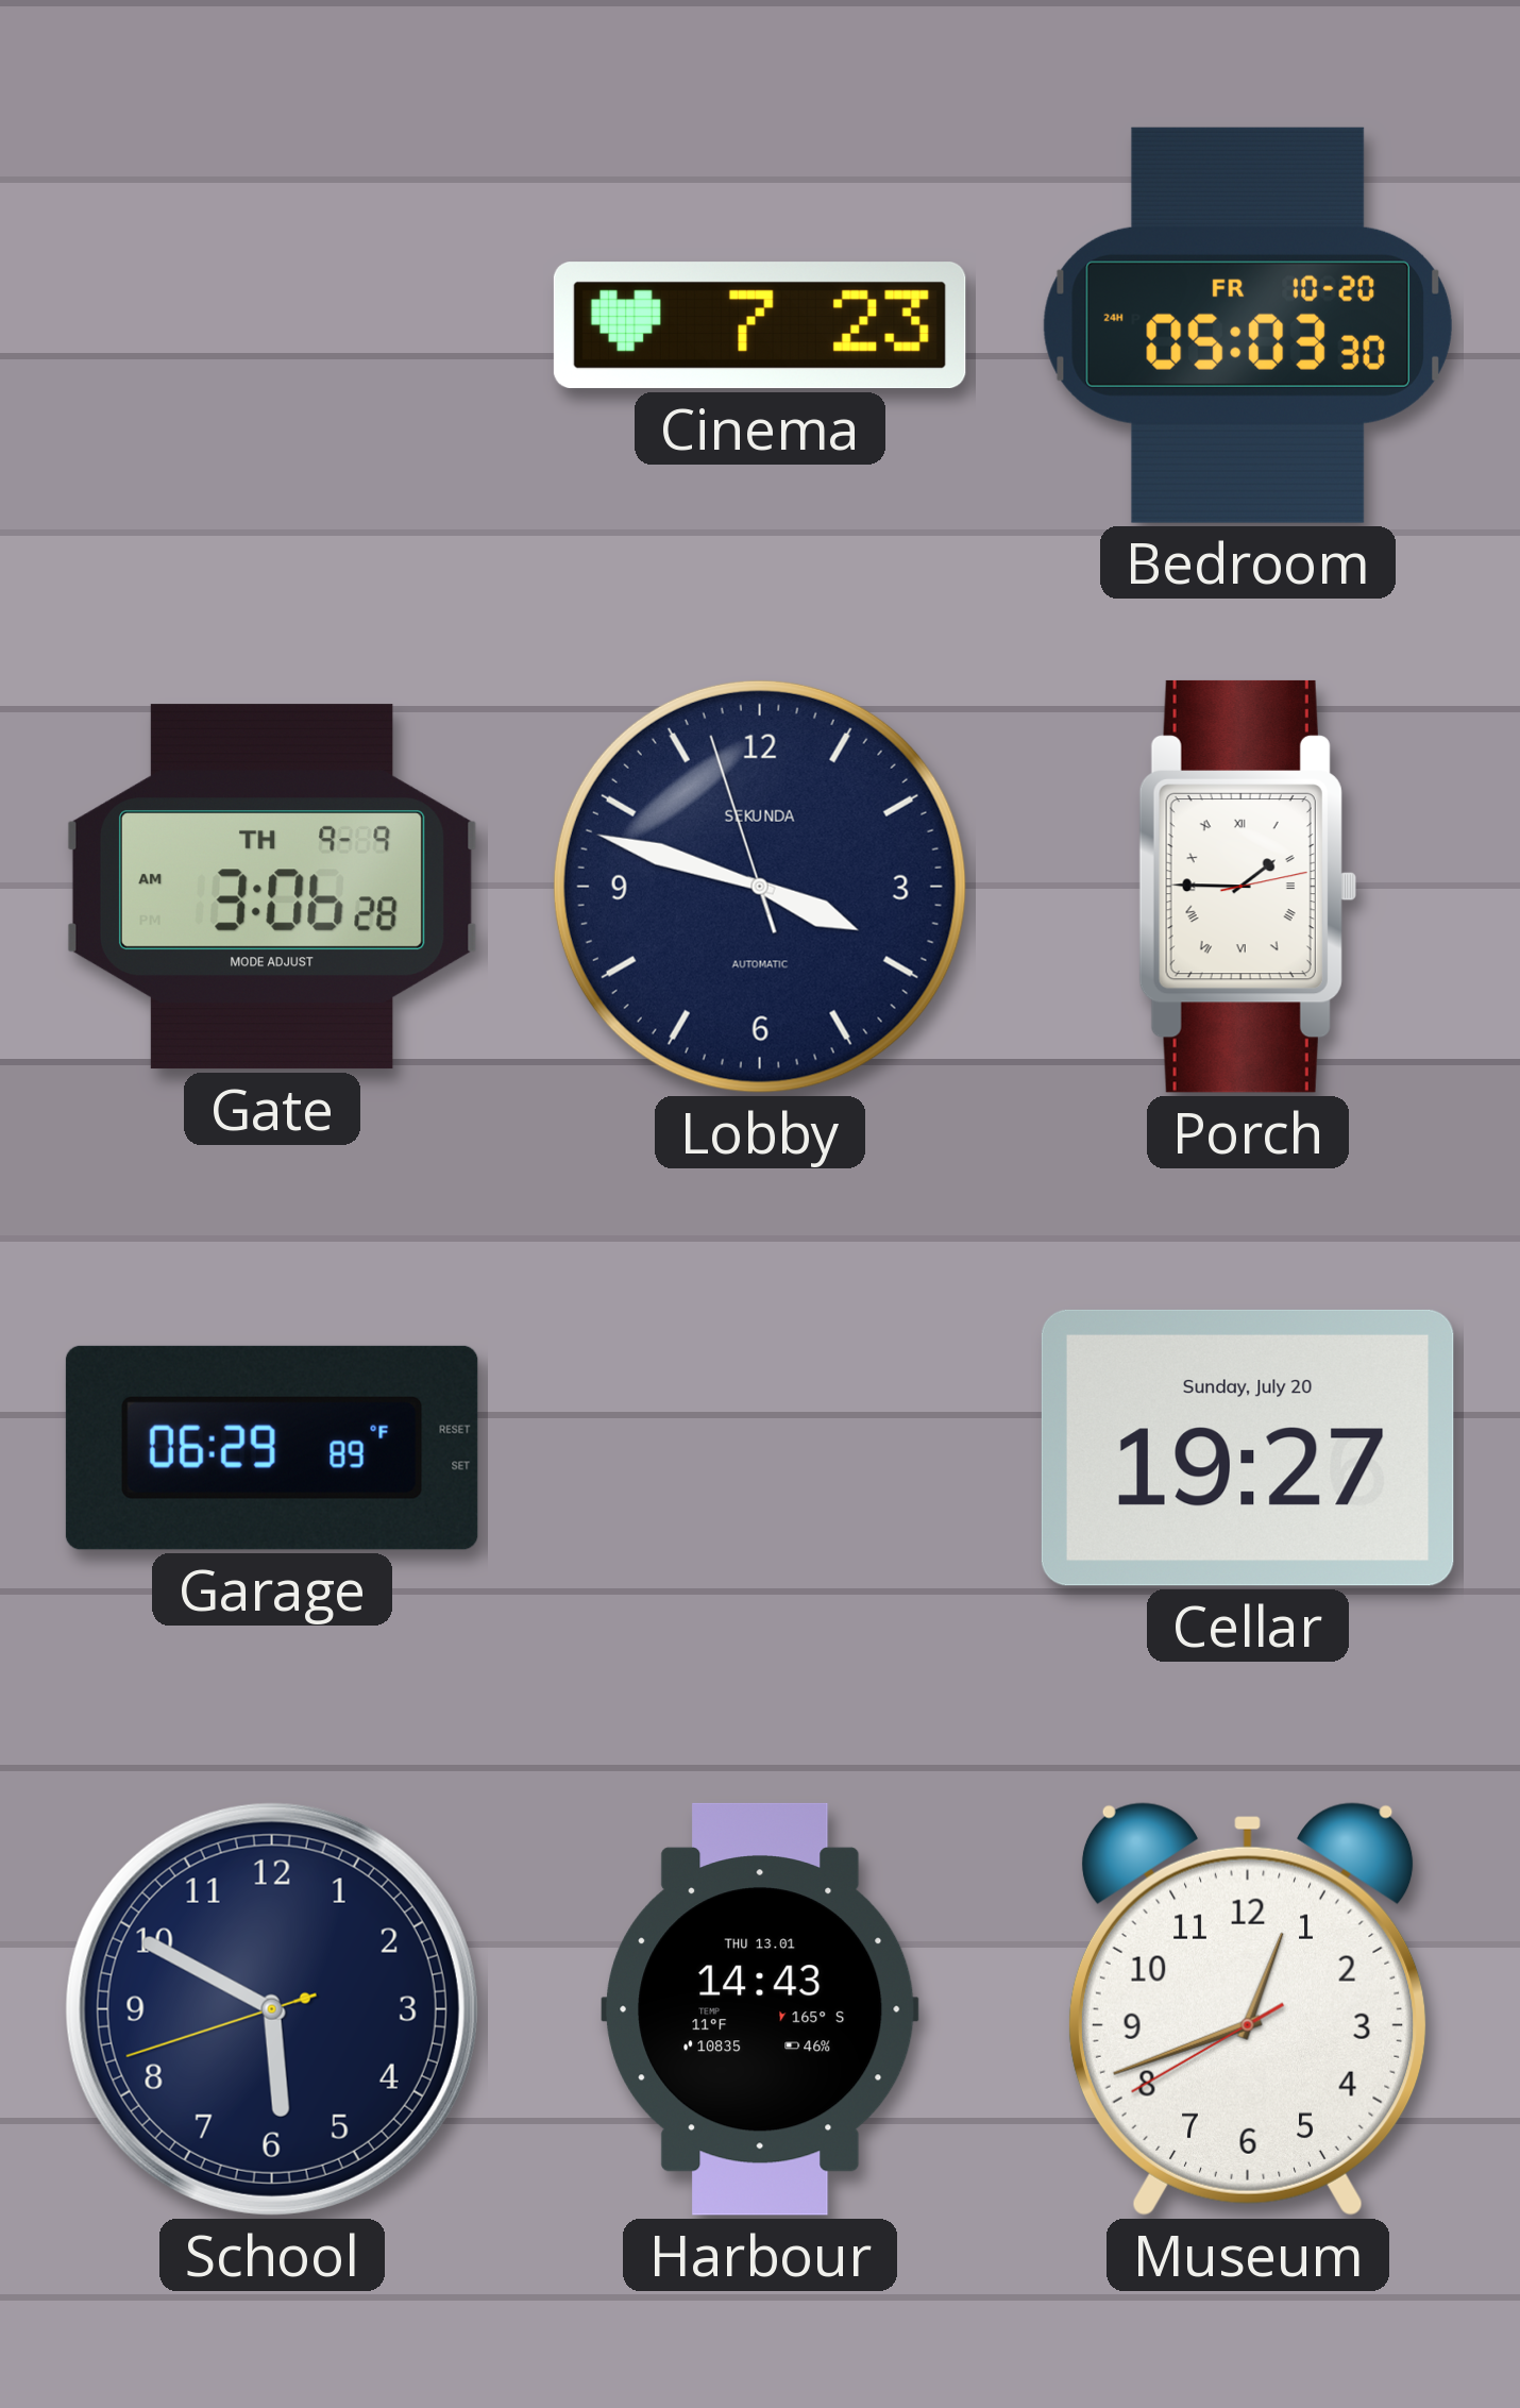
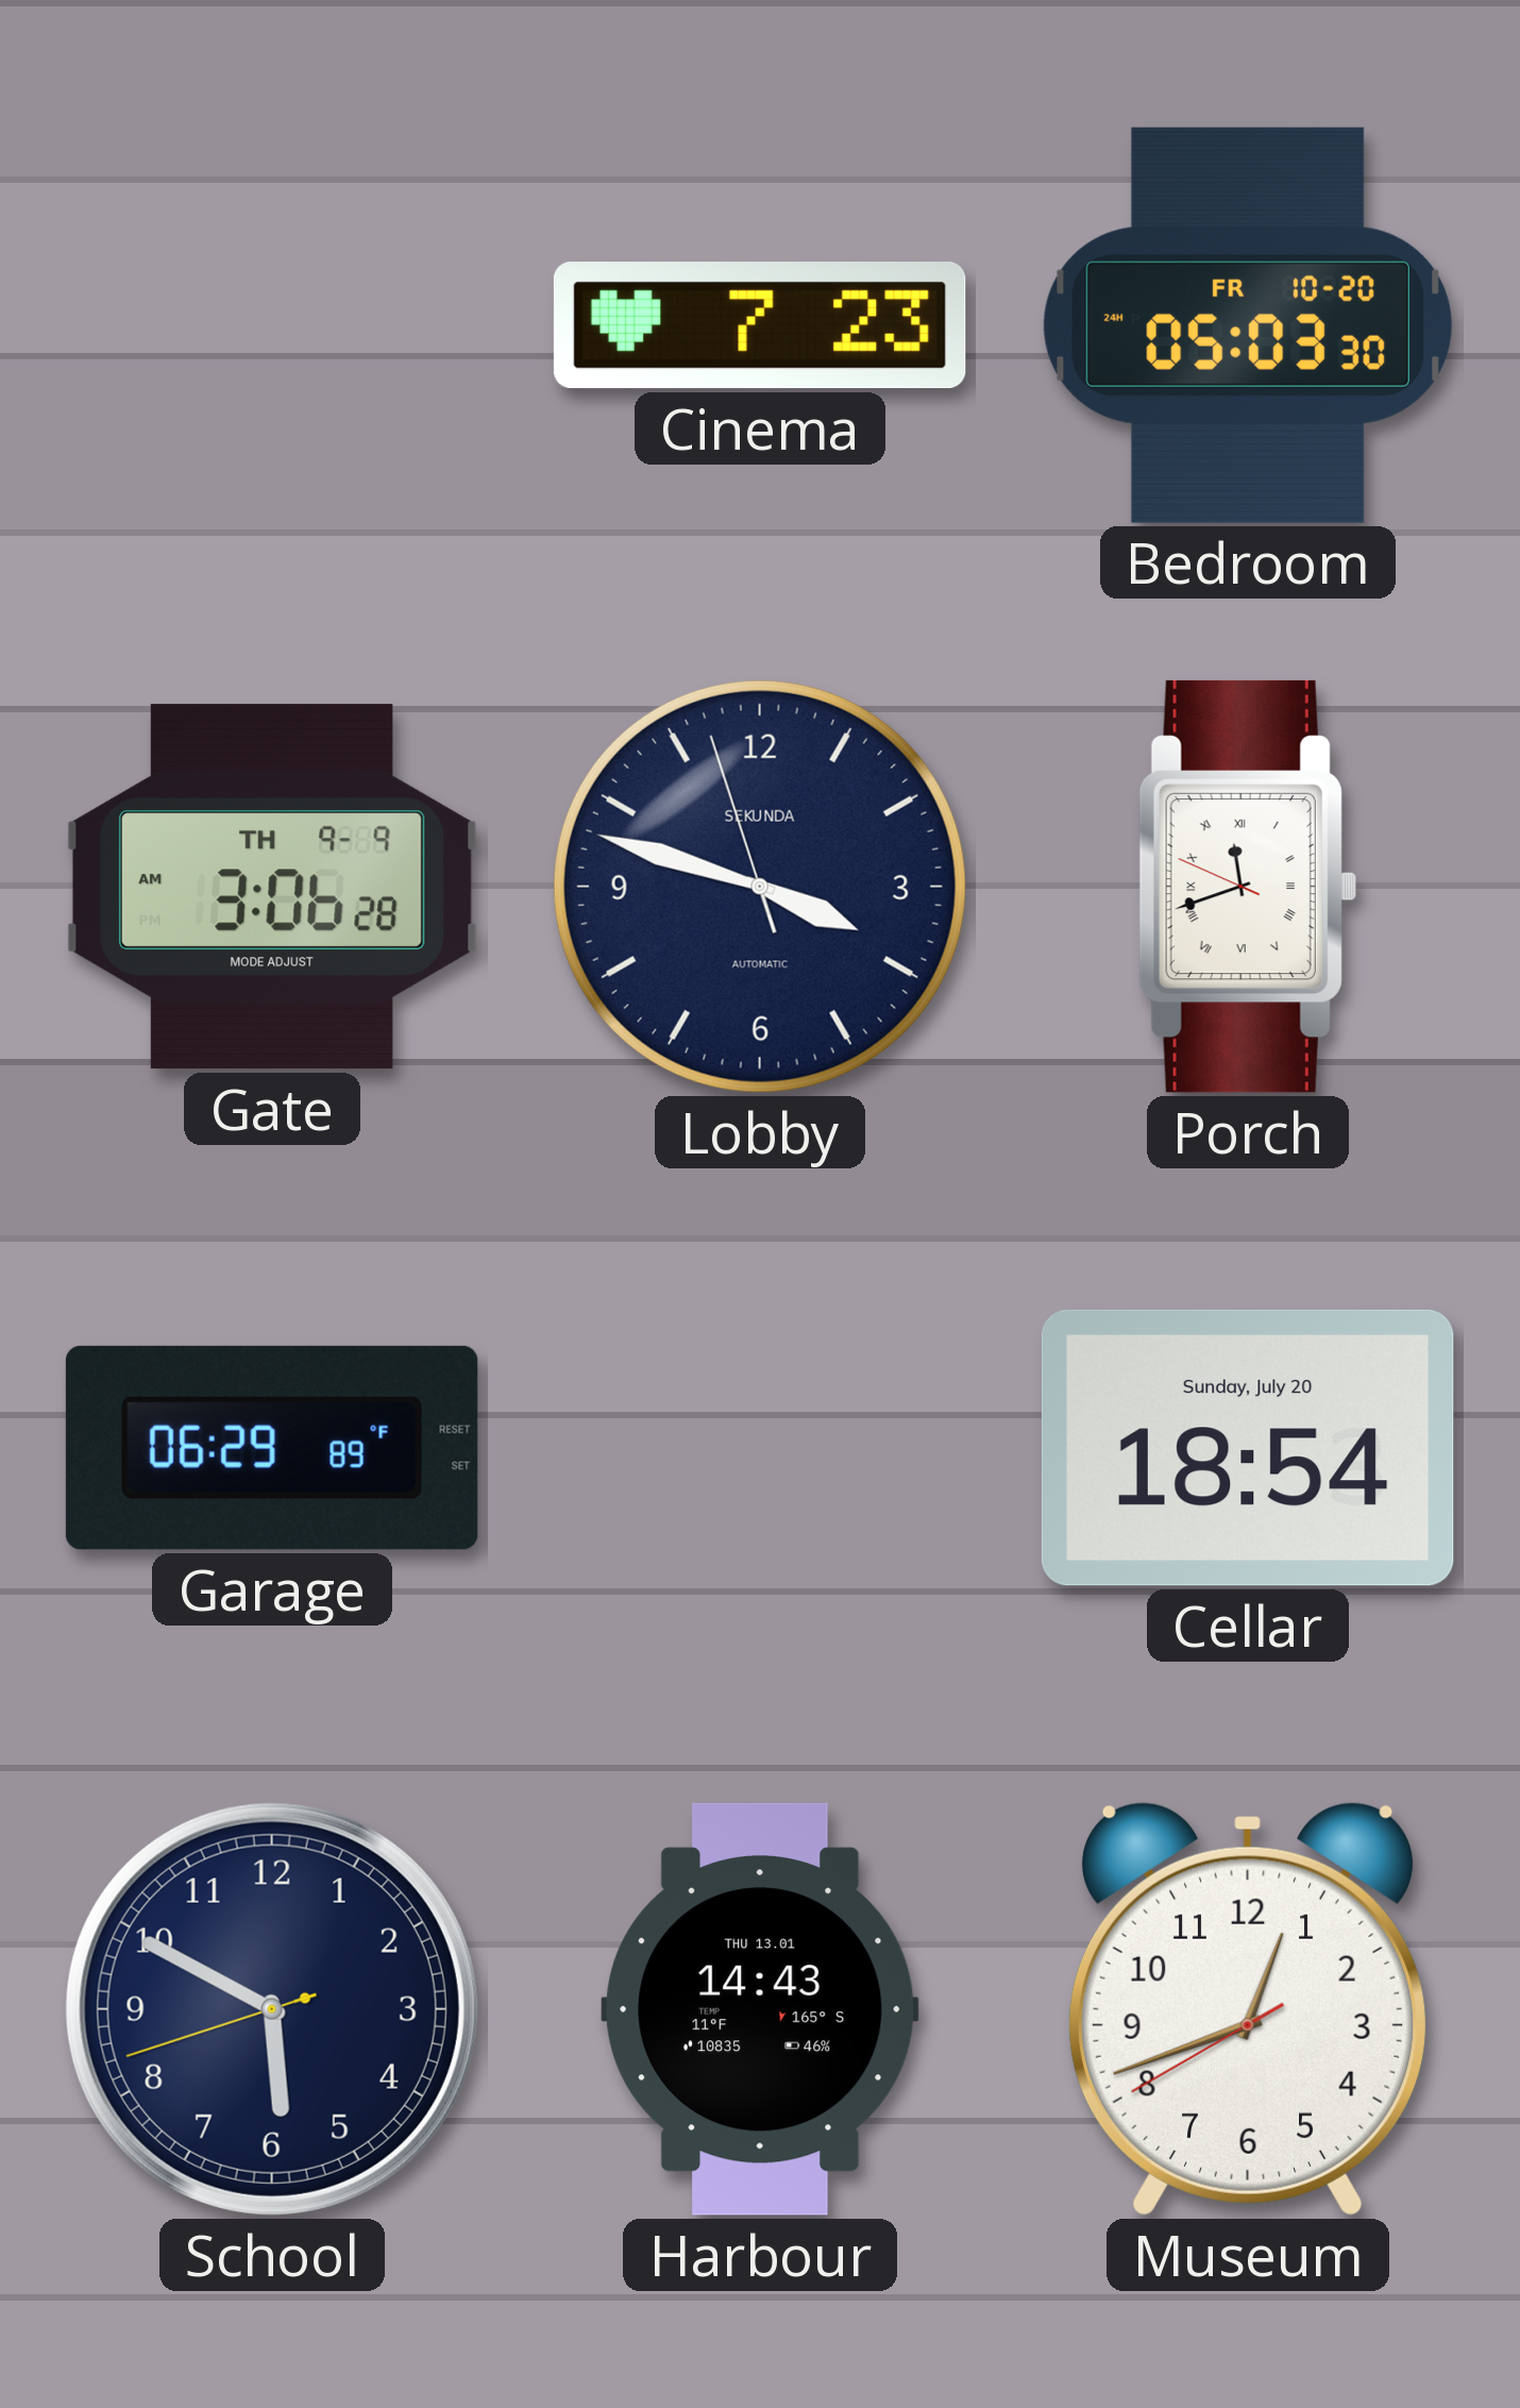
Porch: 1:45 -> 11:41 (1248, 887)
Cellar: 19:27 -> 18:54 (1248, 1448)
